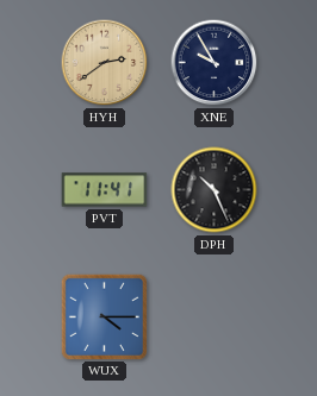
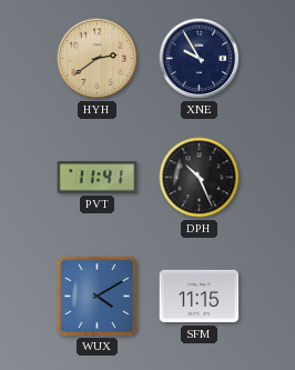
WUX: 4:15 -> 4:10 (96, 296)
SFM: none -> 11:15 (200, 297)
